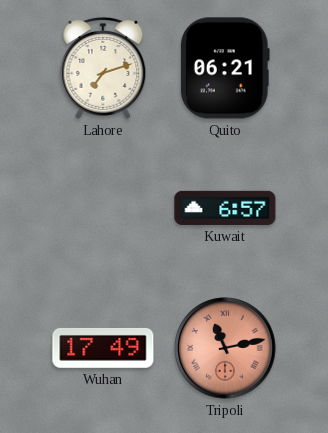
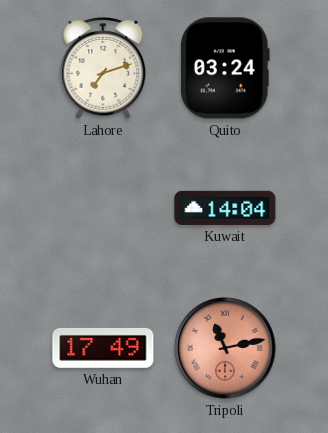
Quito: 06:21 -> 03:24 (226, 68)
Kuwait: 6:57 -> 14:04 (225, 208)
